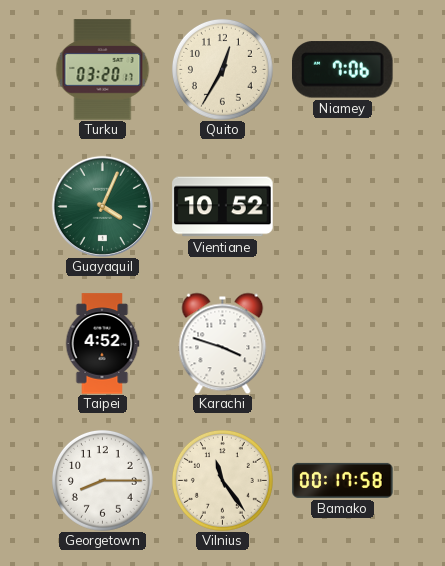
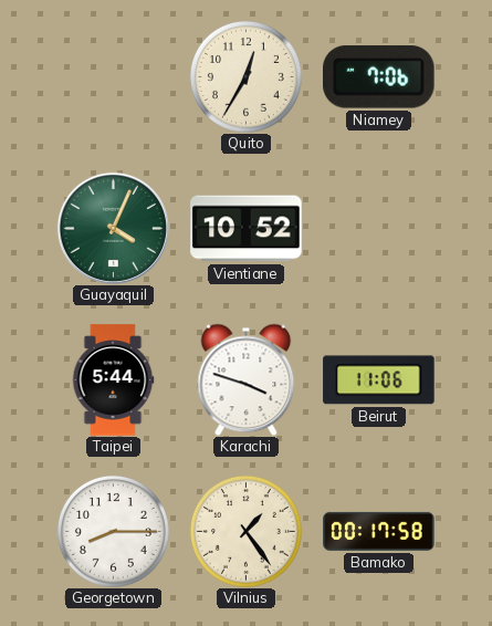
Turku: 03:20 -> none (103, 70)
Taipei: 4:52 -> 5:44 (113, 380)
Beirut: none -> 11:06 (379, 380)
Vilnius: 11:24 -> 1:24 (245, 531)
